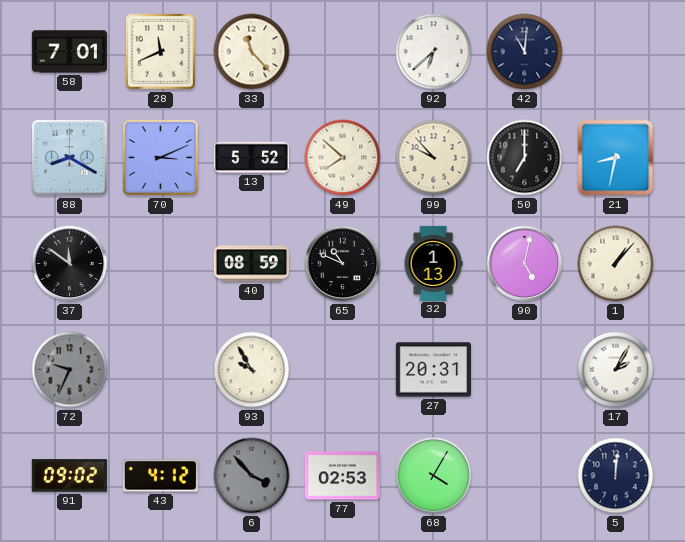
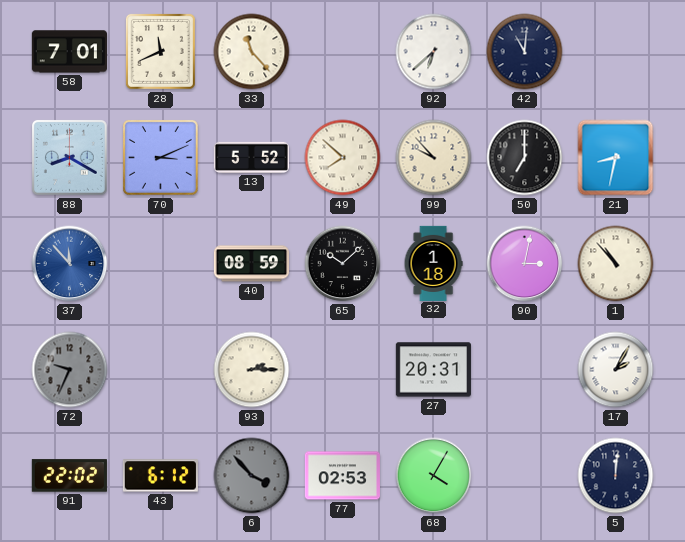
37: 11:51 -> 11:53 (70, 264)
37 dial: black -> blue (70, 264)
65: 10:49 -> 10:08 (343, 264)
32: 1:13 -> 1:18 (433, 263)
90: 5:02 -> 3:02 (525, 264)
1: 1:07 -> 10:53 (616, 264)
93: 9:55 -> 2:15 (252, 370)
91: 09:02 -> 22:02 (69, 476)
43: 4:12 -> 6:12 (160, 476)
